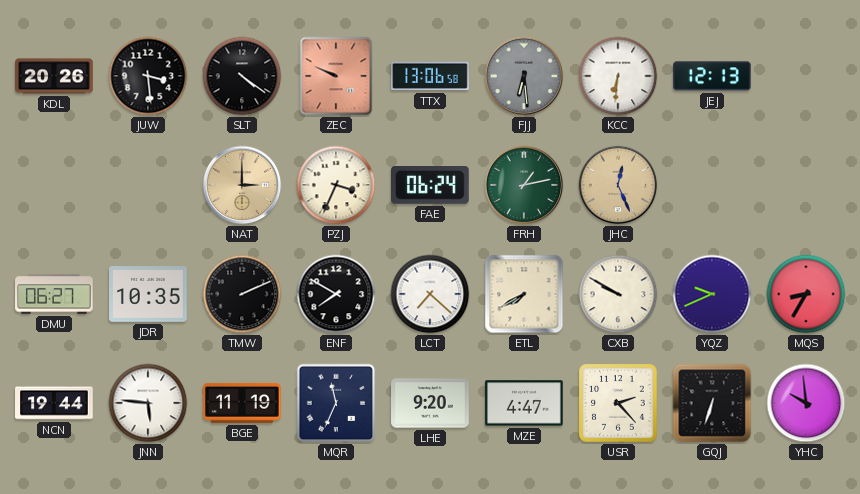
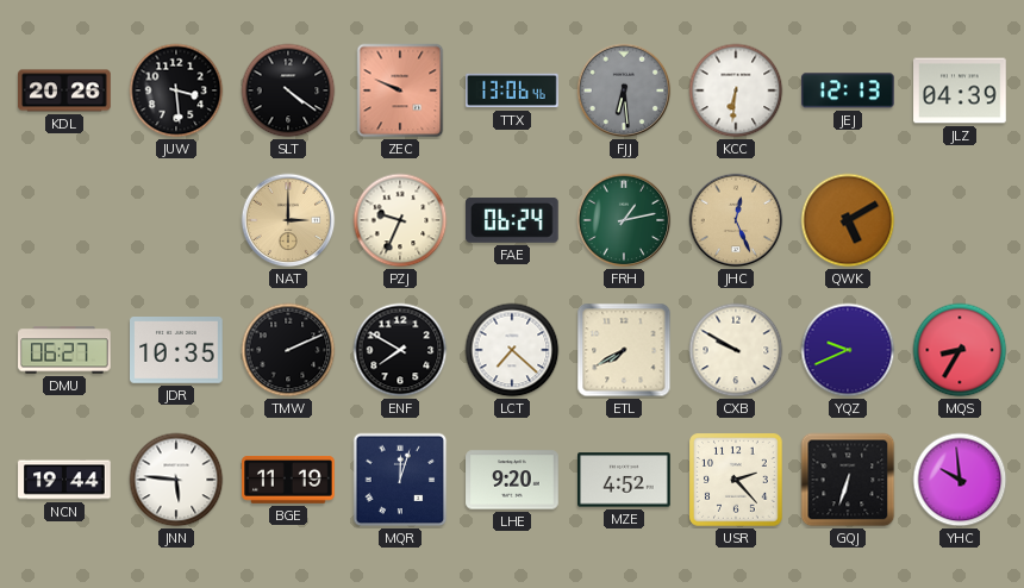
TTX: 13:06:58 -> 13:06:46 (512, 90)
JLZ: none -> 04:39 (960, 90)
PZJ: 3:34 -> 9:34 (400, 220)
QWK: none -> 5:10 (848, 220)
MQR: 11:34 -> 12:03 (400, 480)
MZE: 4:47 -> 4:52 (624, 480)
